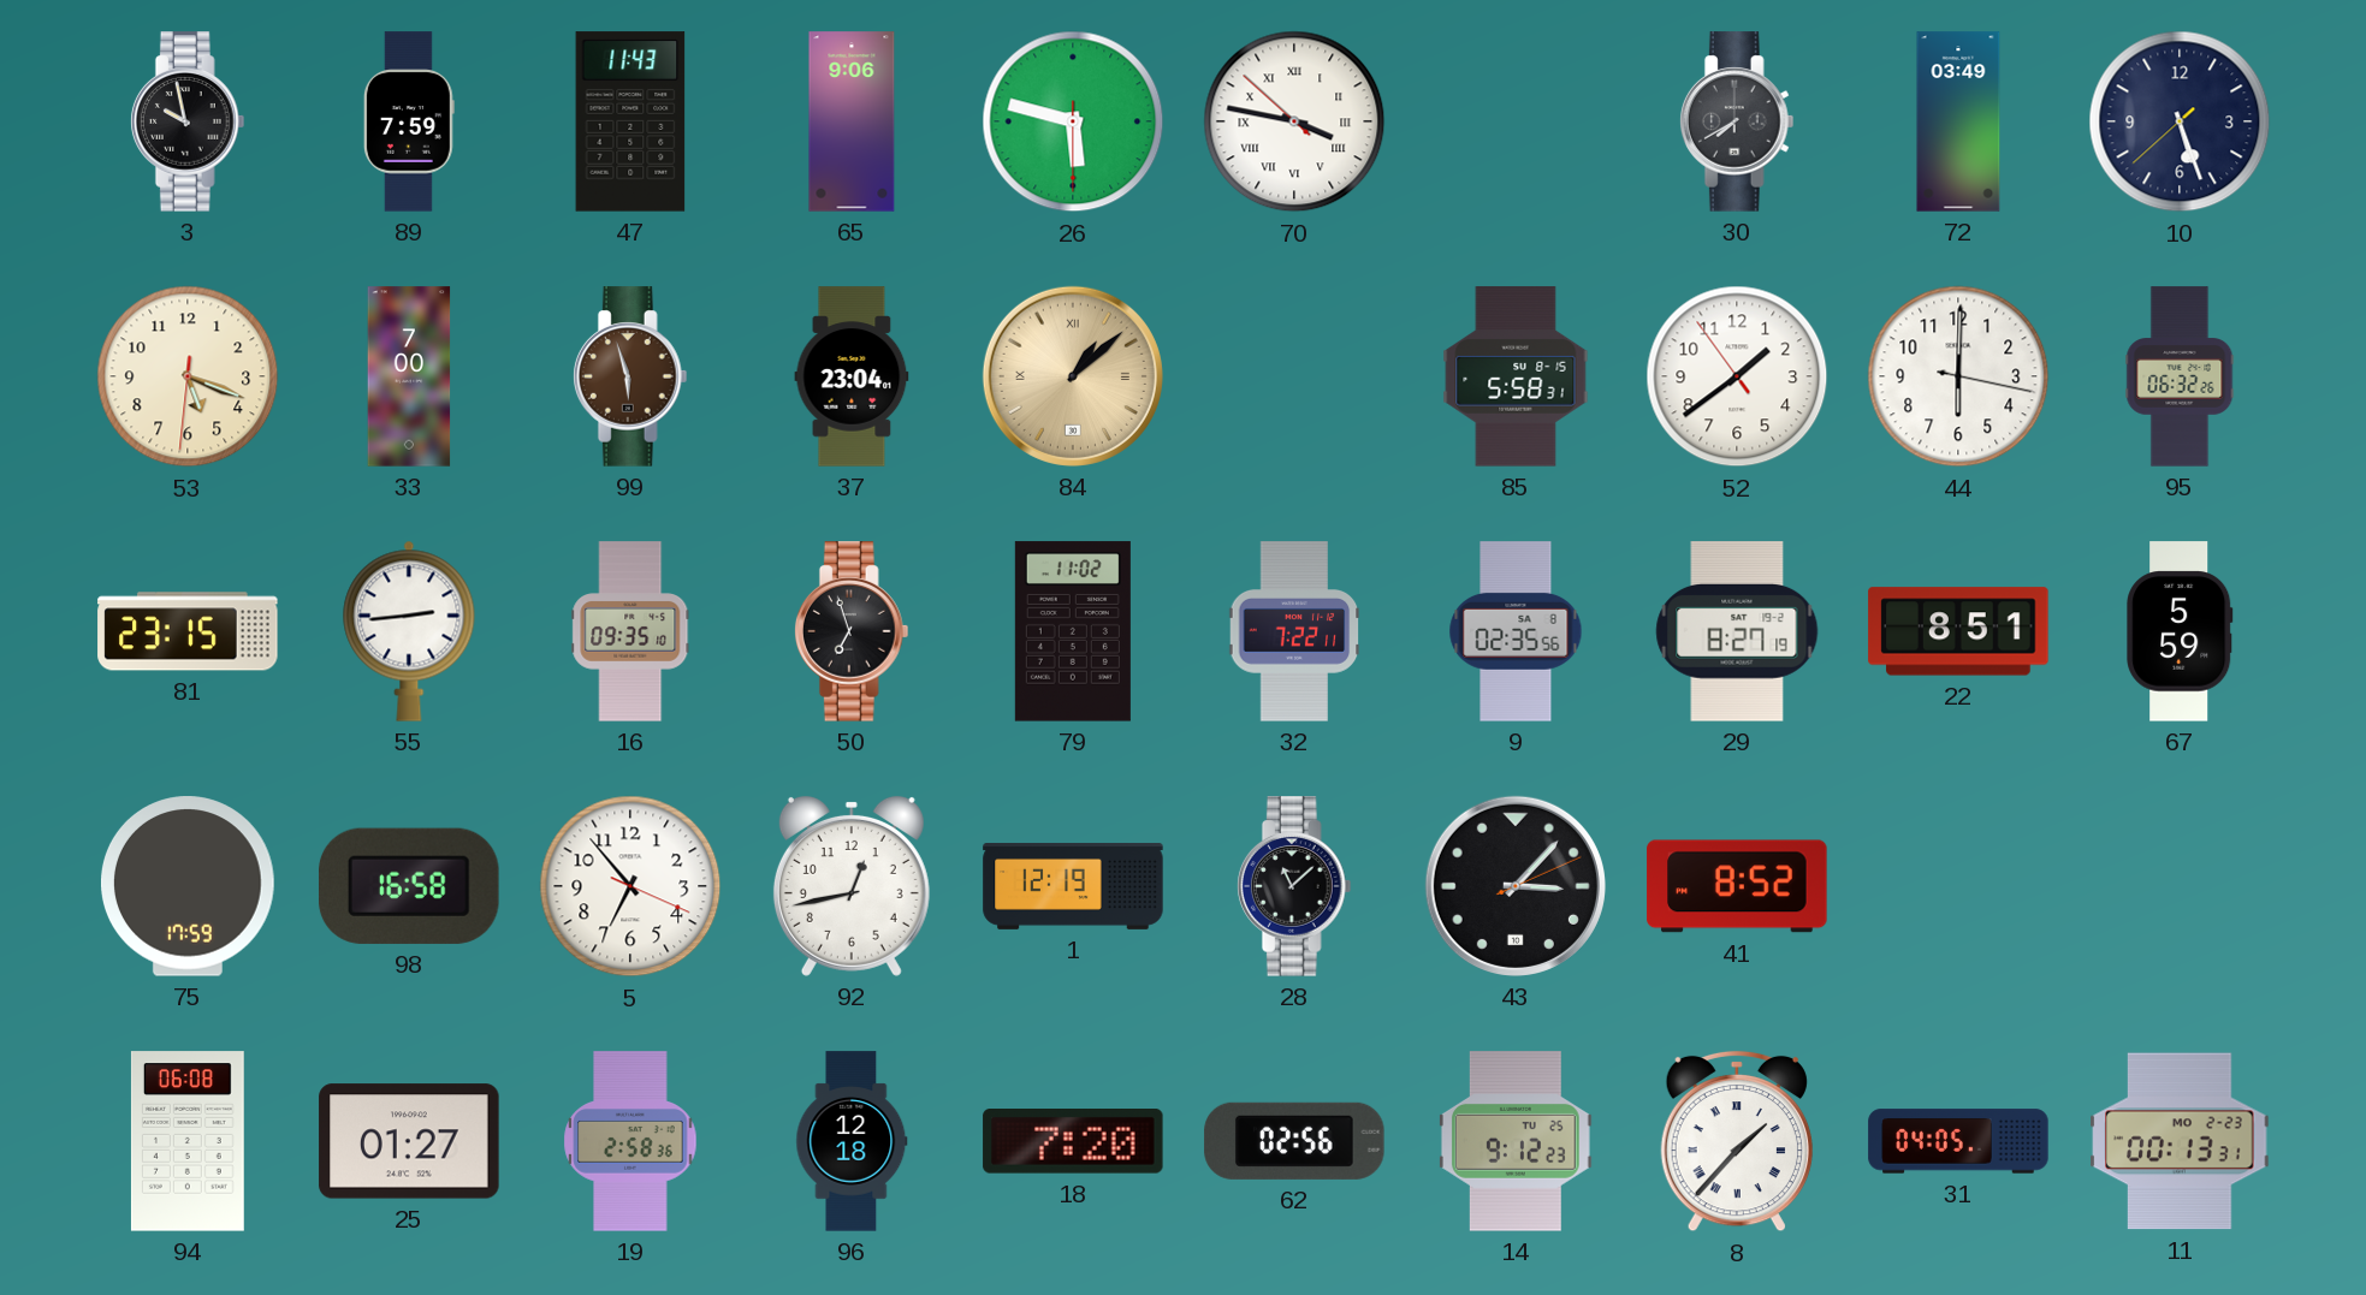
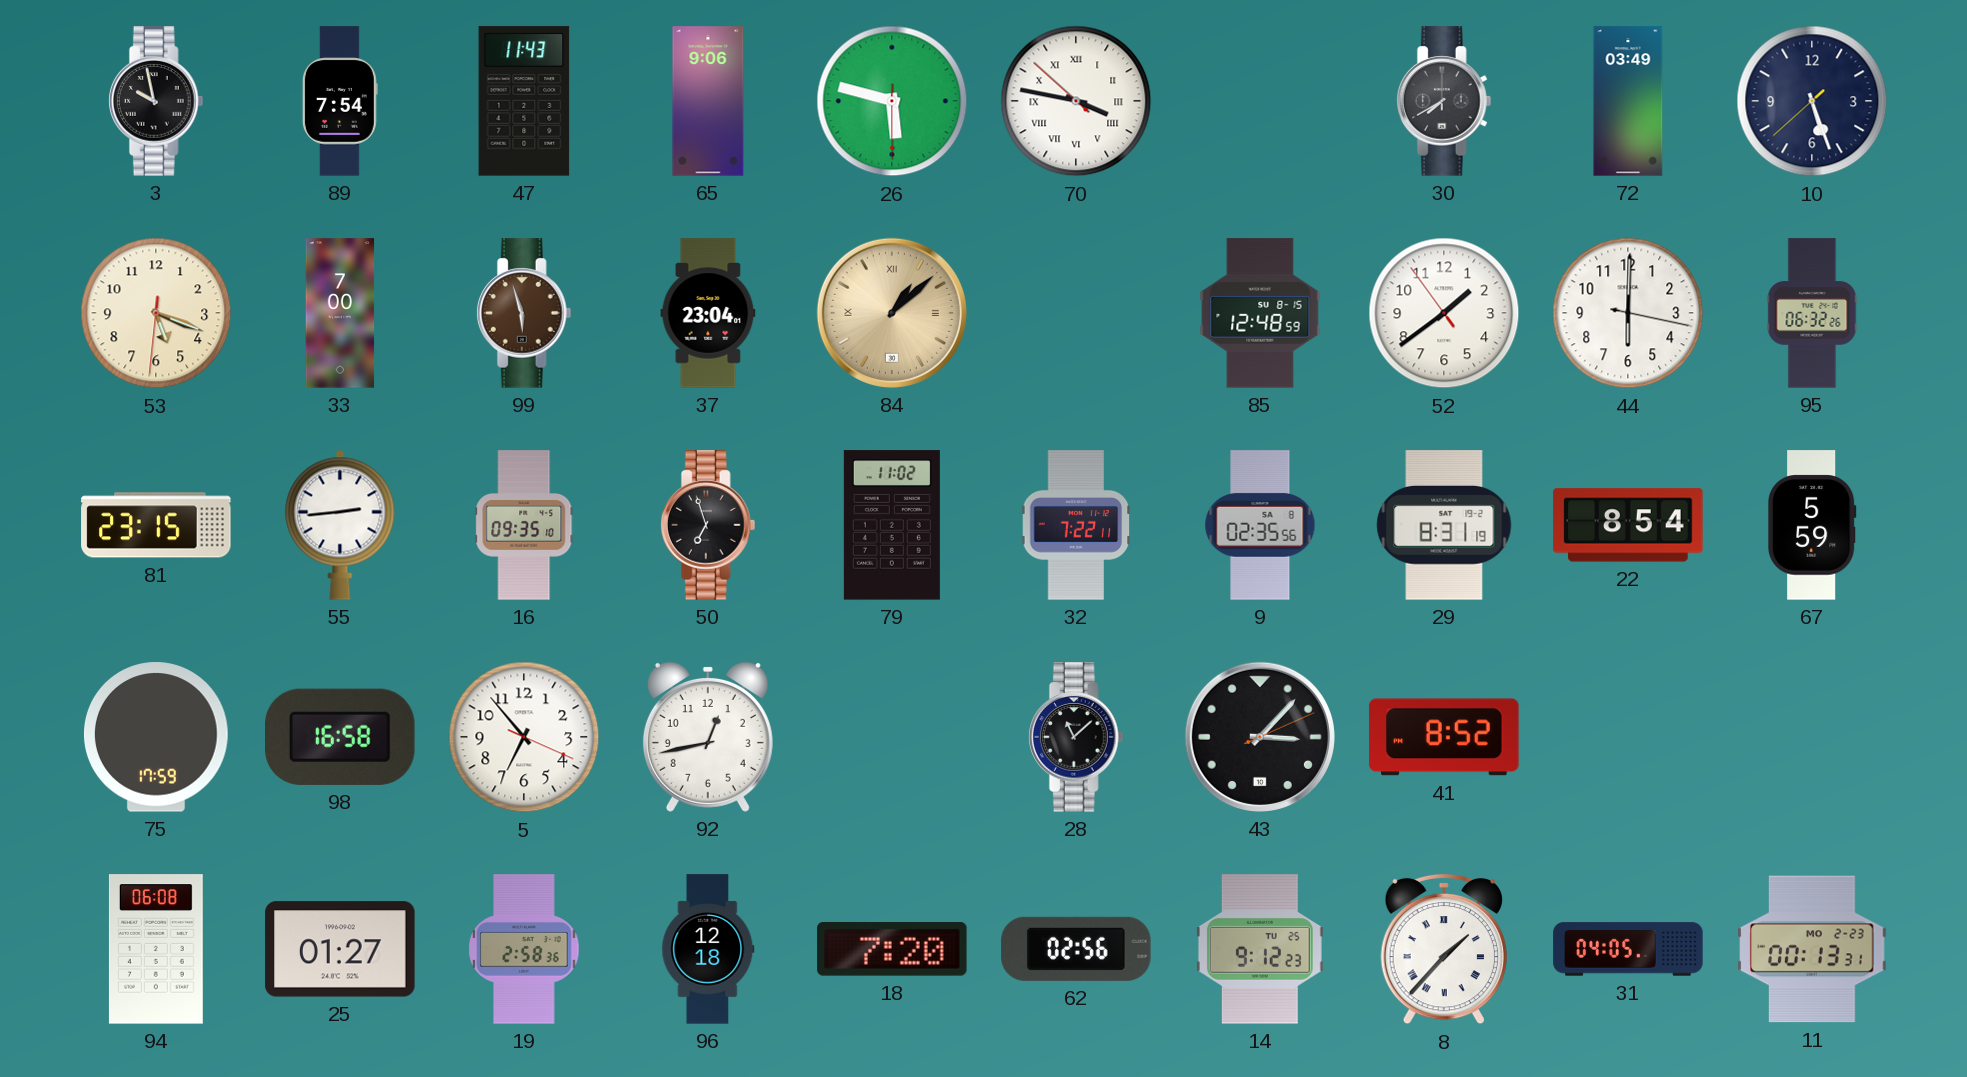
89: 7:59 -> 7:54 (340, 101)
85: 5:58 -> 12:48 (1260, 313)
29: 8:27 -> 8:31 (1444, 525)
22: 8:51 -> 8:54 (1628, 525)
1: 12:19 -> none (1073, 887)
